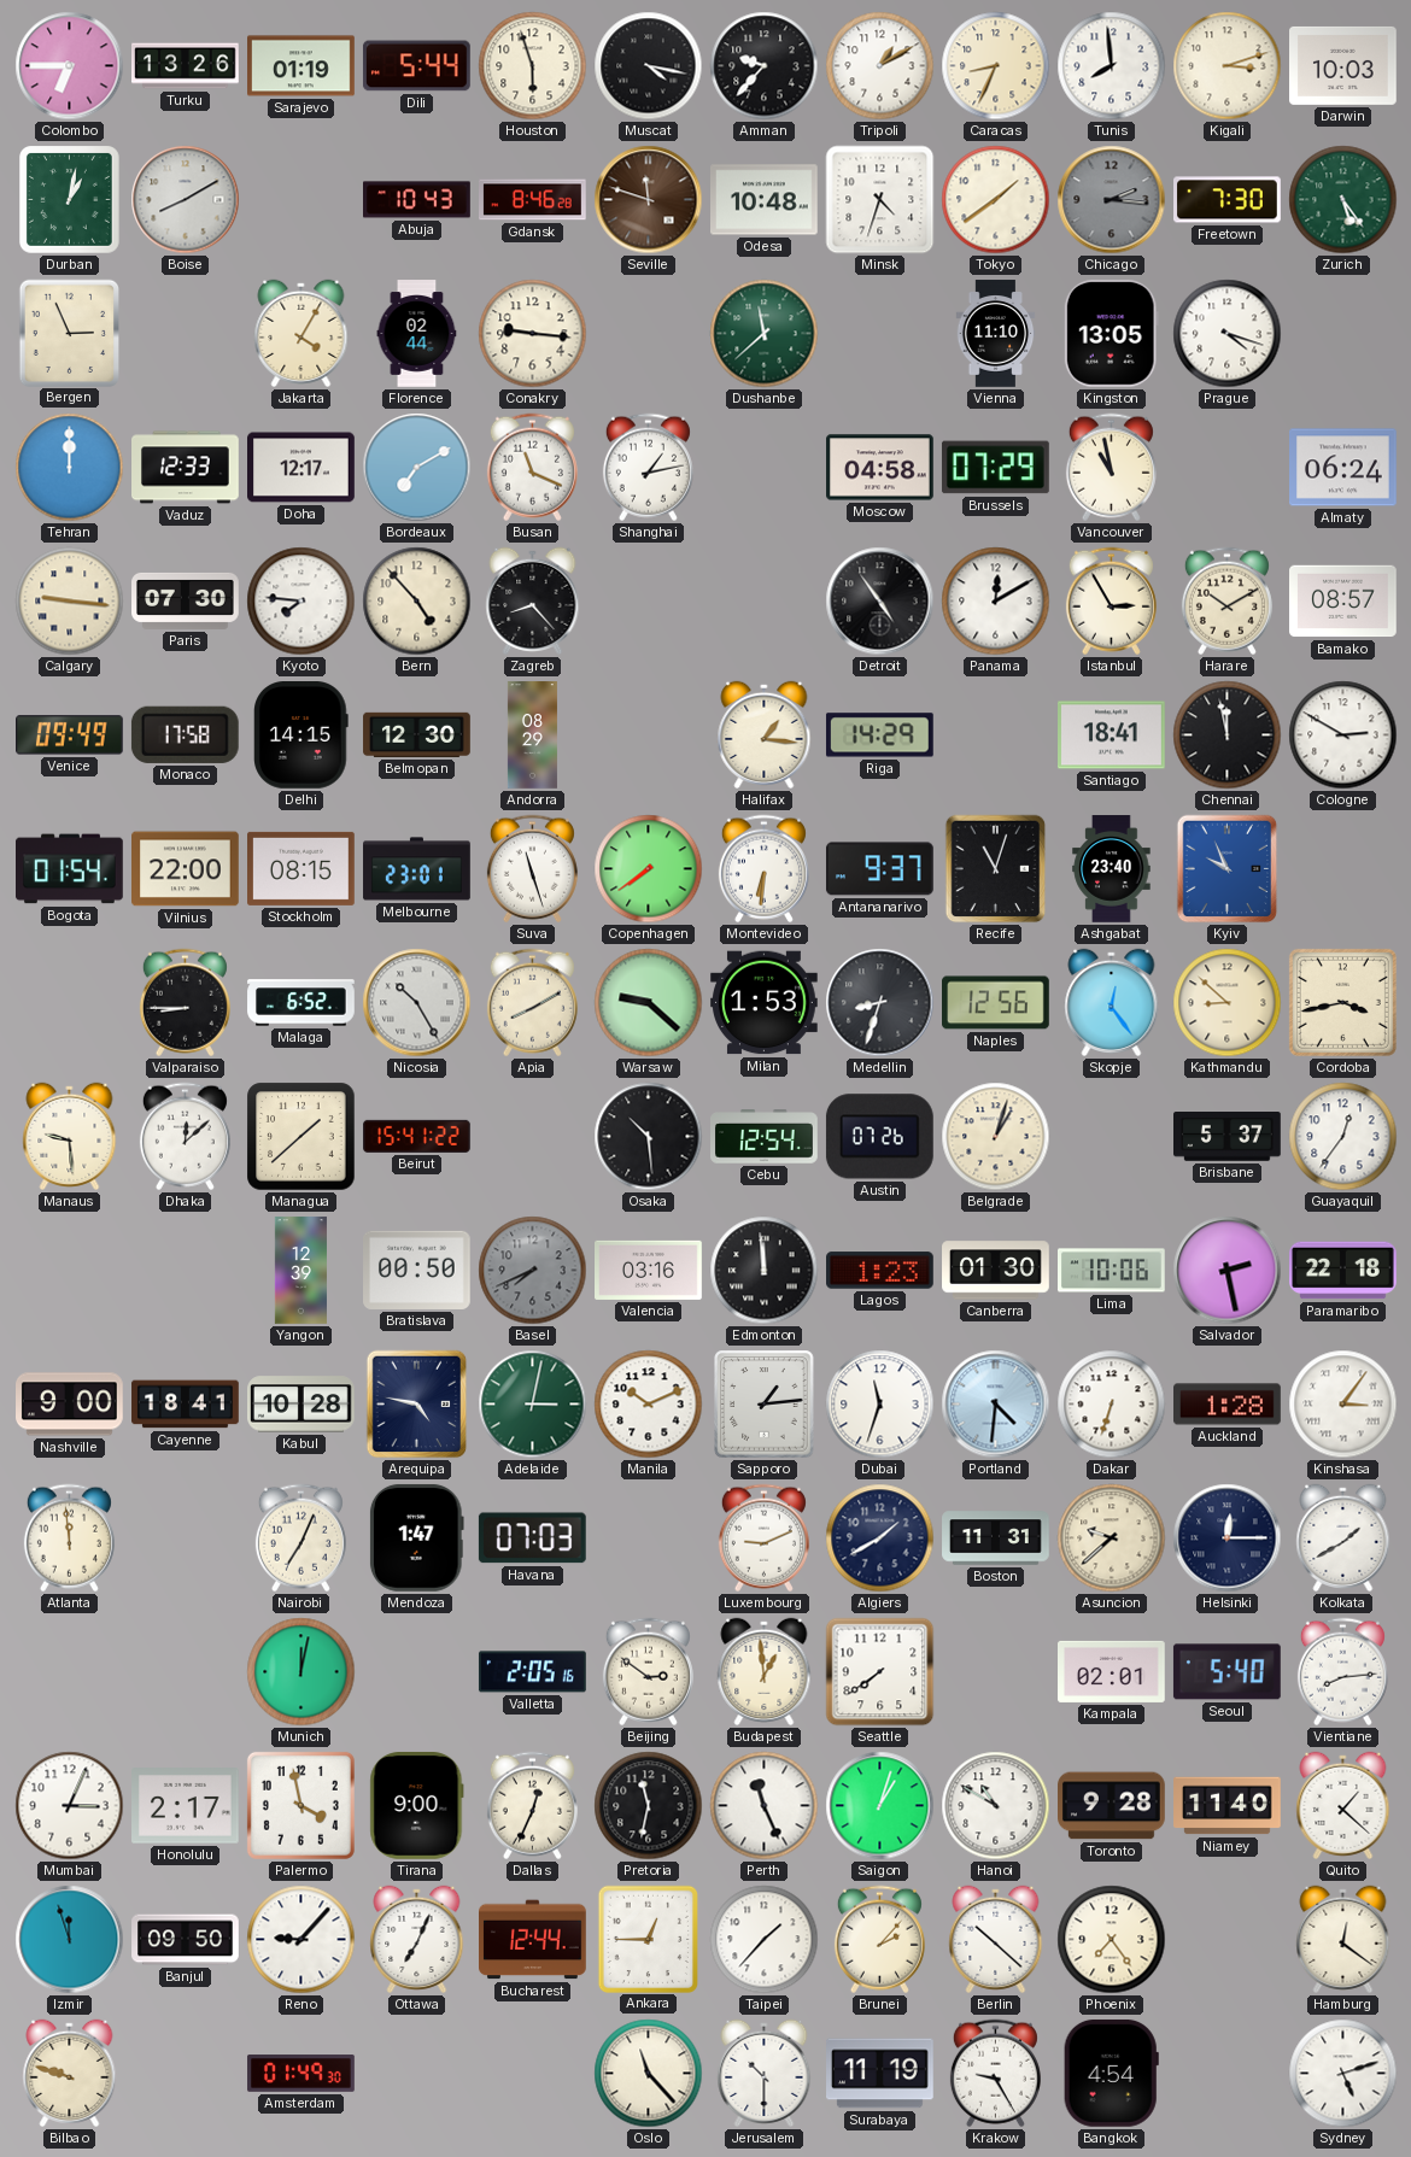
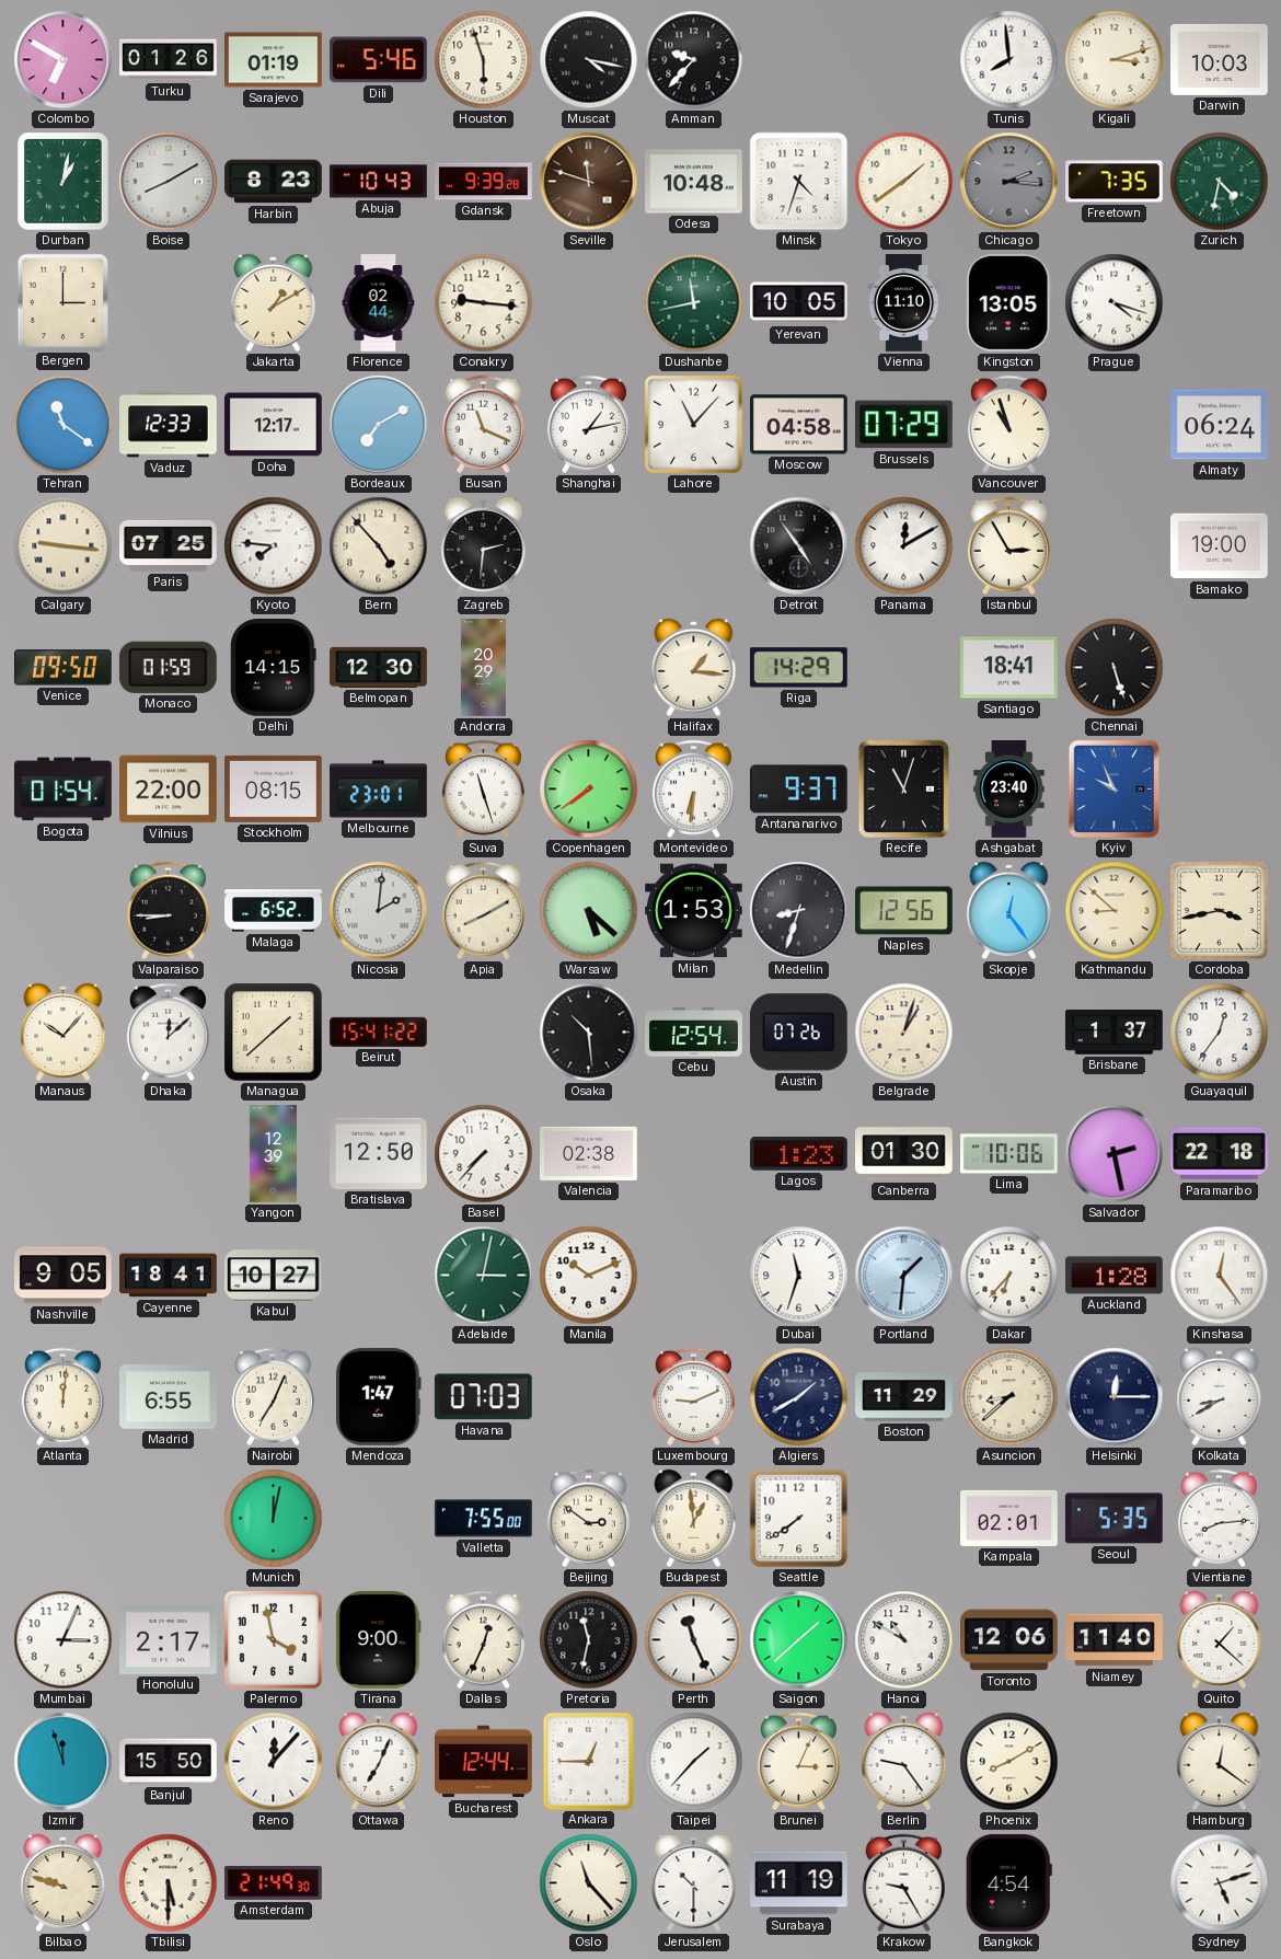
Colombo: 6:45 -> 6:50 (64, 60)
Turku: 13:26 -> 01:26 (169, 60)
Dili: 5:44 -> 5:46 (378, 60)
Tripoli: 1:10 -> none (880, 66)
Caracas: 8:34 -> none (996, 66)
Harbin: none -> 8:23 (274, 182)
Gdansk: 8:46 -> 9:39 (484, 182)
Freetown: 7:30 -> 7:35 (1115, 182)
Zurich: 5:24 -> 4:32 (1220, 182)
Bergen: 2:56 -> 3:00 (62, 302)
Jakarta: 4:05 -> 1:10 (274, 302)
Dushanbe: 11:38 -> 11:43 (694, 303)
Yerevan: none -> 10:05 (799, 303)
Tehran: 12:00 -> 11:21 (64, 425)
Lahore: none -> 11:07 (693, 424)
Vancouver: 10:58 -> 10:57 (1008, 425)
Paris: 07:30 -> 07:25 (169, 545)
Zagreb: 8:23 -> 2:31 (484, 545)
Harare: 10:10 -> none (1226, 602)
Bamako: 08:57 -> 19:00 (1220, 546)
Venice: 09:49 -> 09:50 (64, 668)
Monaco: 17:58 -> 01:59 (168, 667)
Andorra: 08:29 -> 20:29 (483, 668)
Chennai: 11:58 -> 5:27 (1115, 668)
Cologne: 2:50 -> none (1343, 735)
Nicosia: 10:25 -> 2:01 (379, 911)
Warsaw: 9:22 -> 5:22 (589, 911)
Manaus: 9:29 -> 10:07 (64, 1032)
Brisbane: 5:37 -> 1:37 (1115, 1033)
Bratislava: 00:50 -> 12:50 (379, 1153)
Basel: 7:41 -> 7:37 (484, 1154)
Basel dial: grey -> white (484, 1154)
Valencia: 03:16 -> 02:38 (589, 1153)
Edmonton: 11:59 -> none (765, 1271)
Nashville: 9:00 -> 9:05 (64, 1276)
Kabul: 10:28 -> 10:27 (274, 1276)
Arequipa: 4:47 -> none (417, 1405)
Sapporo: 1:14 -> none (765, 1405)
Portland: 4:31 -> 1:31 (904, 1276)
Dakar: 6:33 -> 6:37 (1009, 1276)
Kinshasa: 3:06 -> 12:24 (1220, 1276)
Atlanta: 11:59 -> 12:01 (62, 1397)
Madrid: none -> 6:55 (169, 1397)
Boston: 11:31 -> 11:29 (904, 1397)
Asuncion: 9:38 -> 8:38 (1009, 1397)
Kolkata: 1:40 -> 8:40 (1220, 1396)
Valletta: 2:05 -> 7:55 (483, 1519)
Seoul: 5:40 -> 5:35 (1113, 1519)
Saigon: 1:03 -> 1:38 (799, 1640)
Toronto: 9:28 -> 12:06 (1009, 1640)
Banjul: 09:50 -> 15:50 (169, 1762)
Reno: 9:07 -> 12:07 (274, 1762)
Brunei: 2:07 -> 3:04 (798, 1762)
Berlin: 10:22 -> 9:24 (904, 1761)
Phoenix: 7:24 -> 8:10 (1009, 1762)
Tbilisi: none -> 5:30 (169, 1883)
Amsterdam: 01:49 -> 21:49 (274, 1883)
